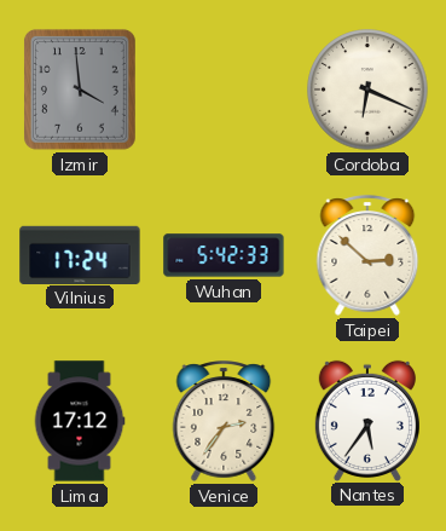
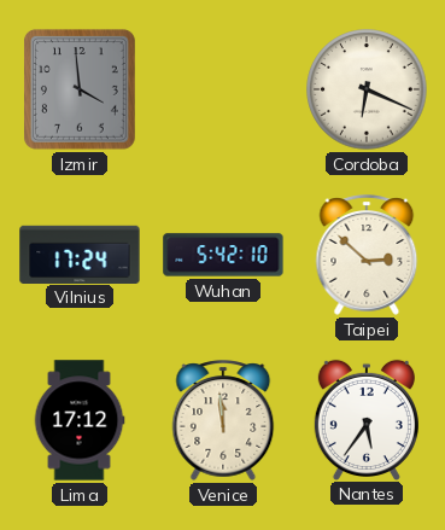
Wuhan: 5:42:33 -> 5:42:10 (223, 255)
Venice: 2:36 -> 11:59 (223, 420)
